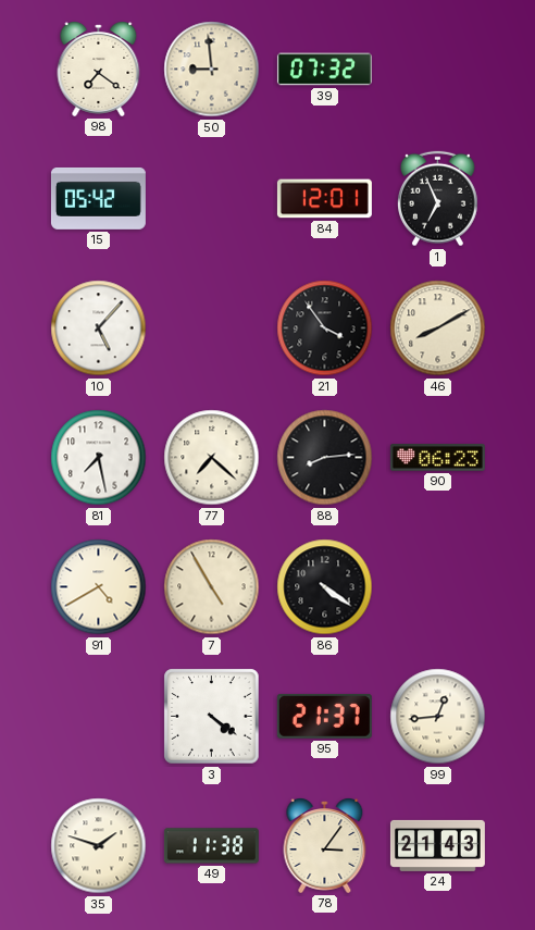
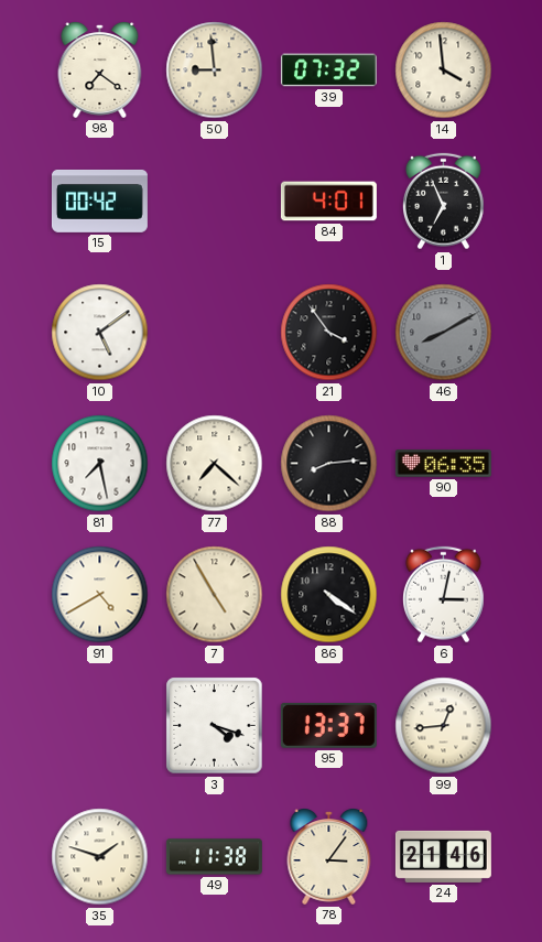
14: none -> 3:59 (444, 71)
15: 05:42 -> 00:42 (99, 202)
84: 12:01 -> 4:01 (328, 202)
10: 5:07 -> 5:09 (100, 333)
46 dial: cream -> grey (444, 333)
90: 06:23 -> 06:35 (443, 464)
6: none -> 3:02 (444, 595)
3: 4:21 -> 4:18 (215, 726)
95: 21:37 -> 13:37 (328, 725)
24: 21:43 -> 21:46 (443, 856)
